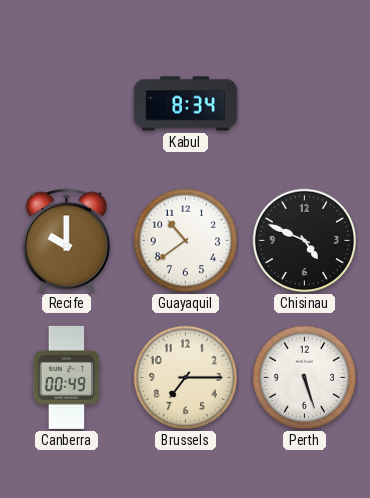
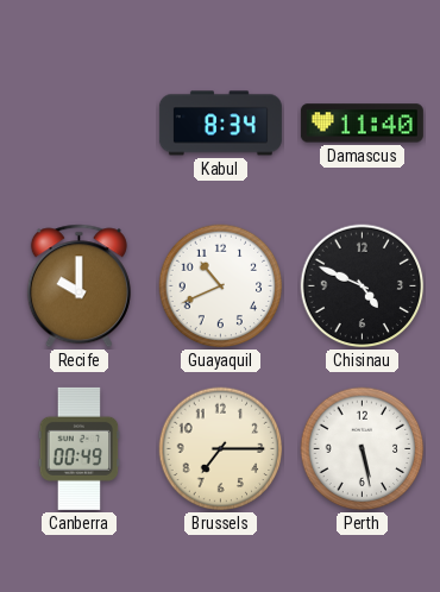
Damascus: none -> 11:40 (362, 124)
Guayaquil: 10:39 -> 10:41 (221, 286)
Perth: 5:27 -> 5:28 (363, 449)
